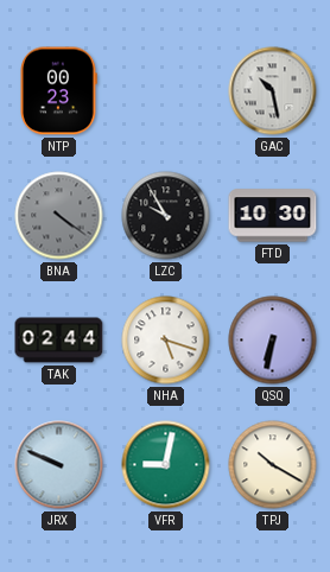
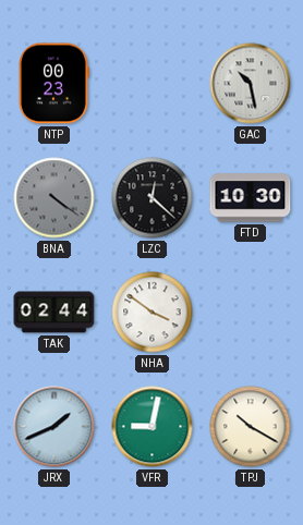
LZC: 9:55 -> 12:22 (153, 198)
NHA: 5:18 -> 3:51 (153, 313)
QSQ: 6:32 -> none (273, 341)
JRX: 9:49 -> 1:41 (54, 427)
